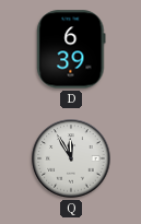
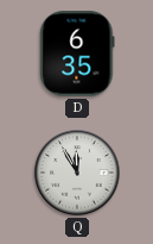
D: 6:39 -> 6:35 (77, 54)
